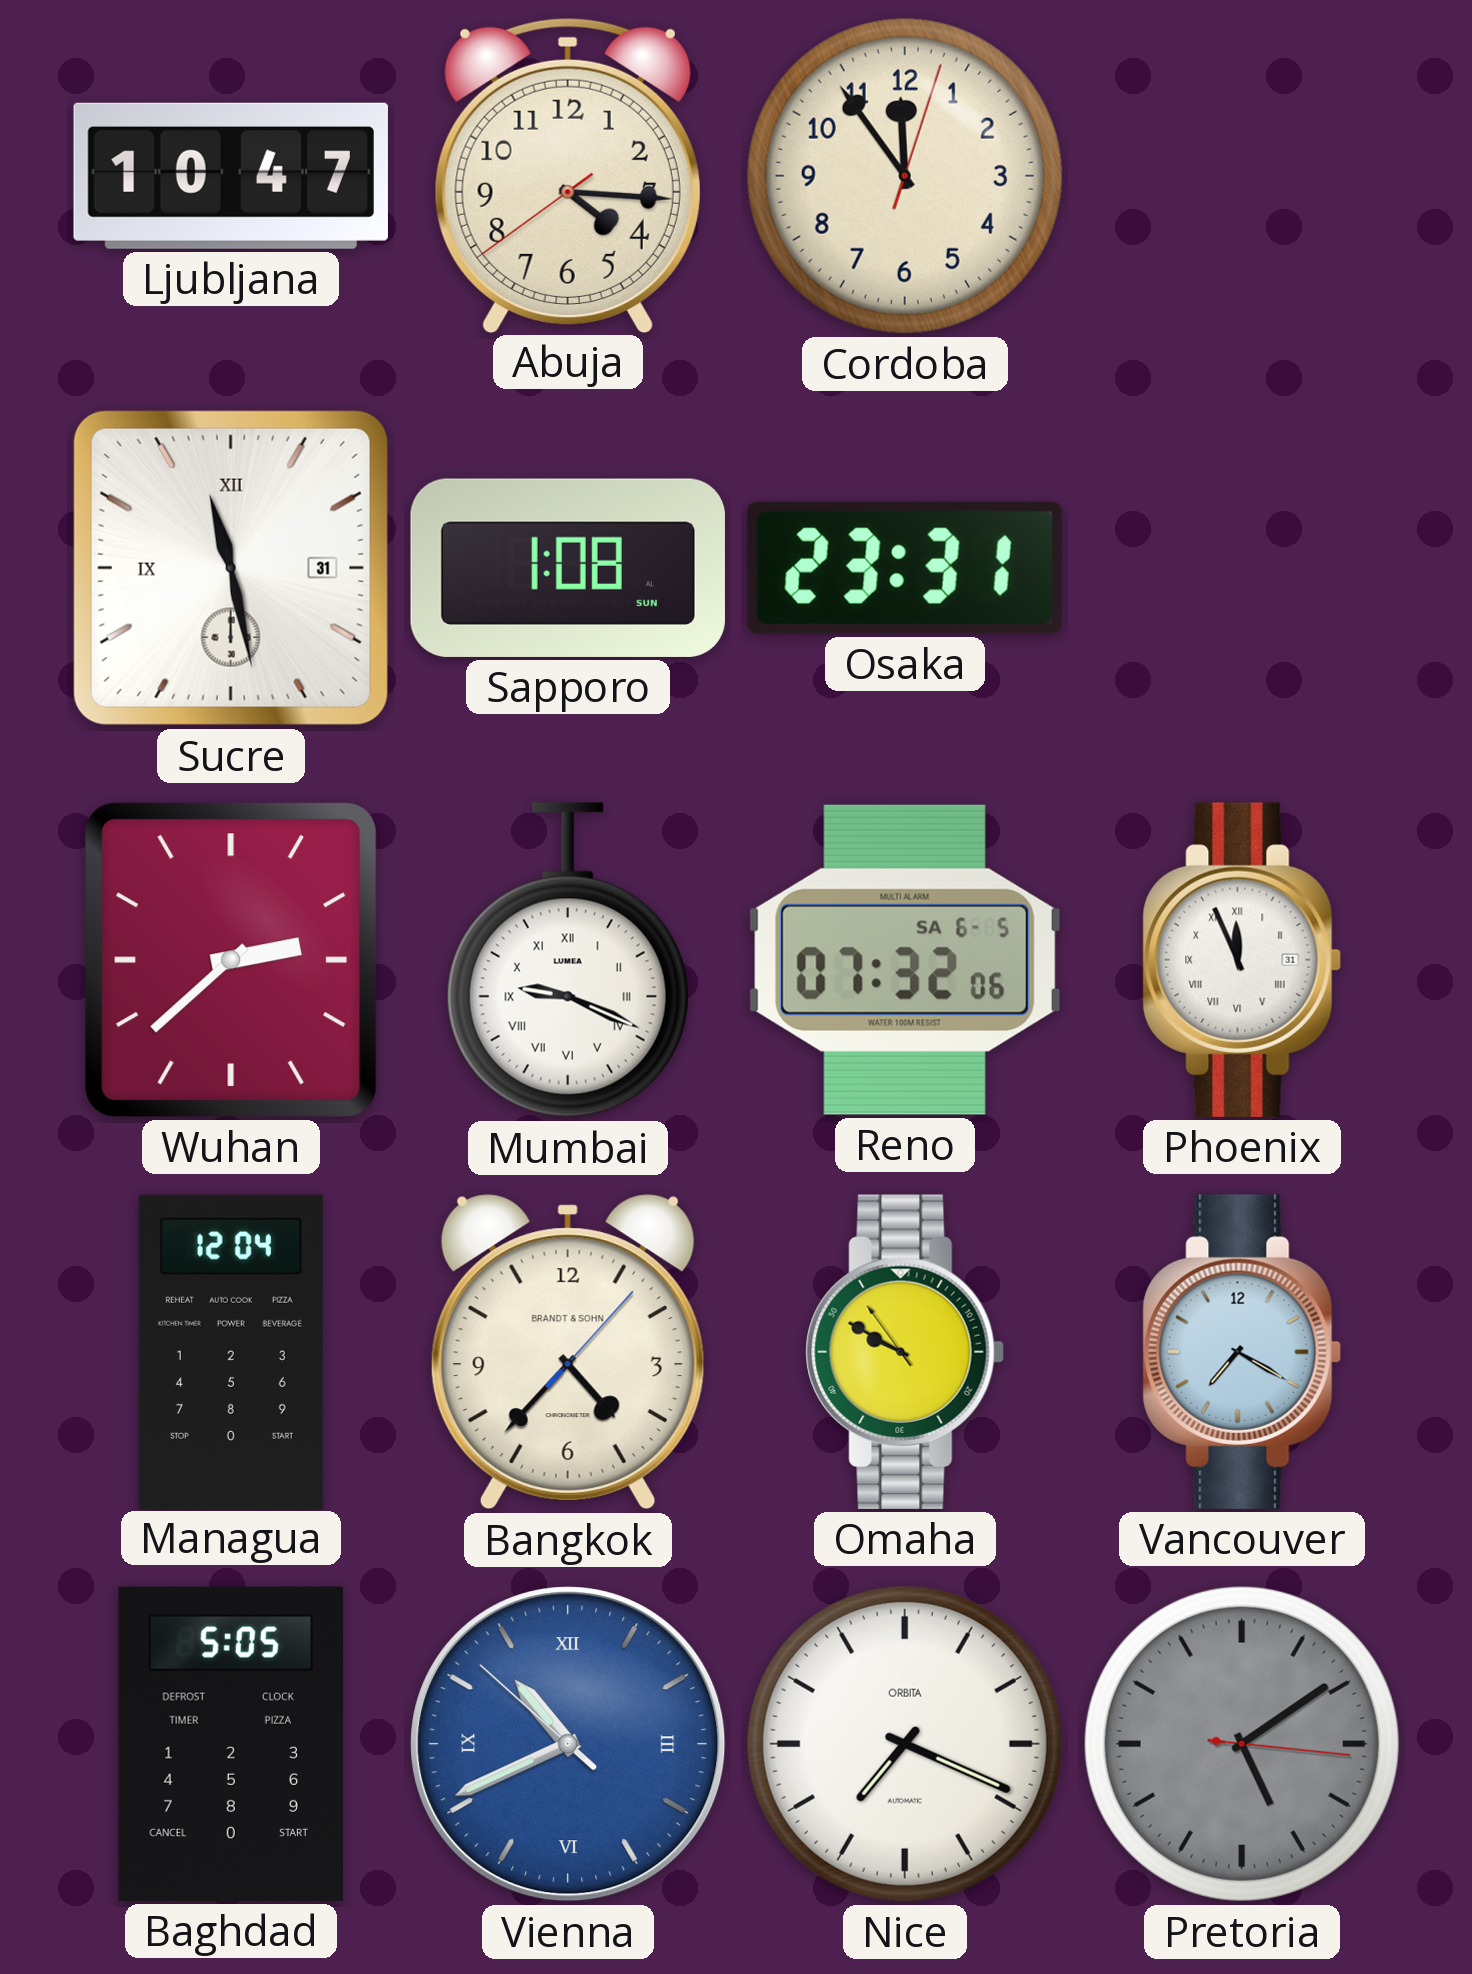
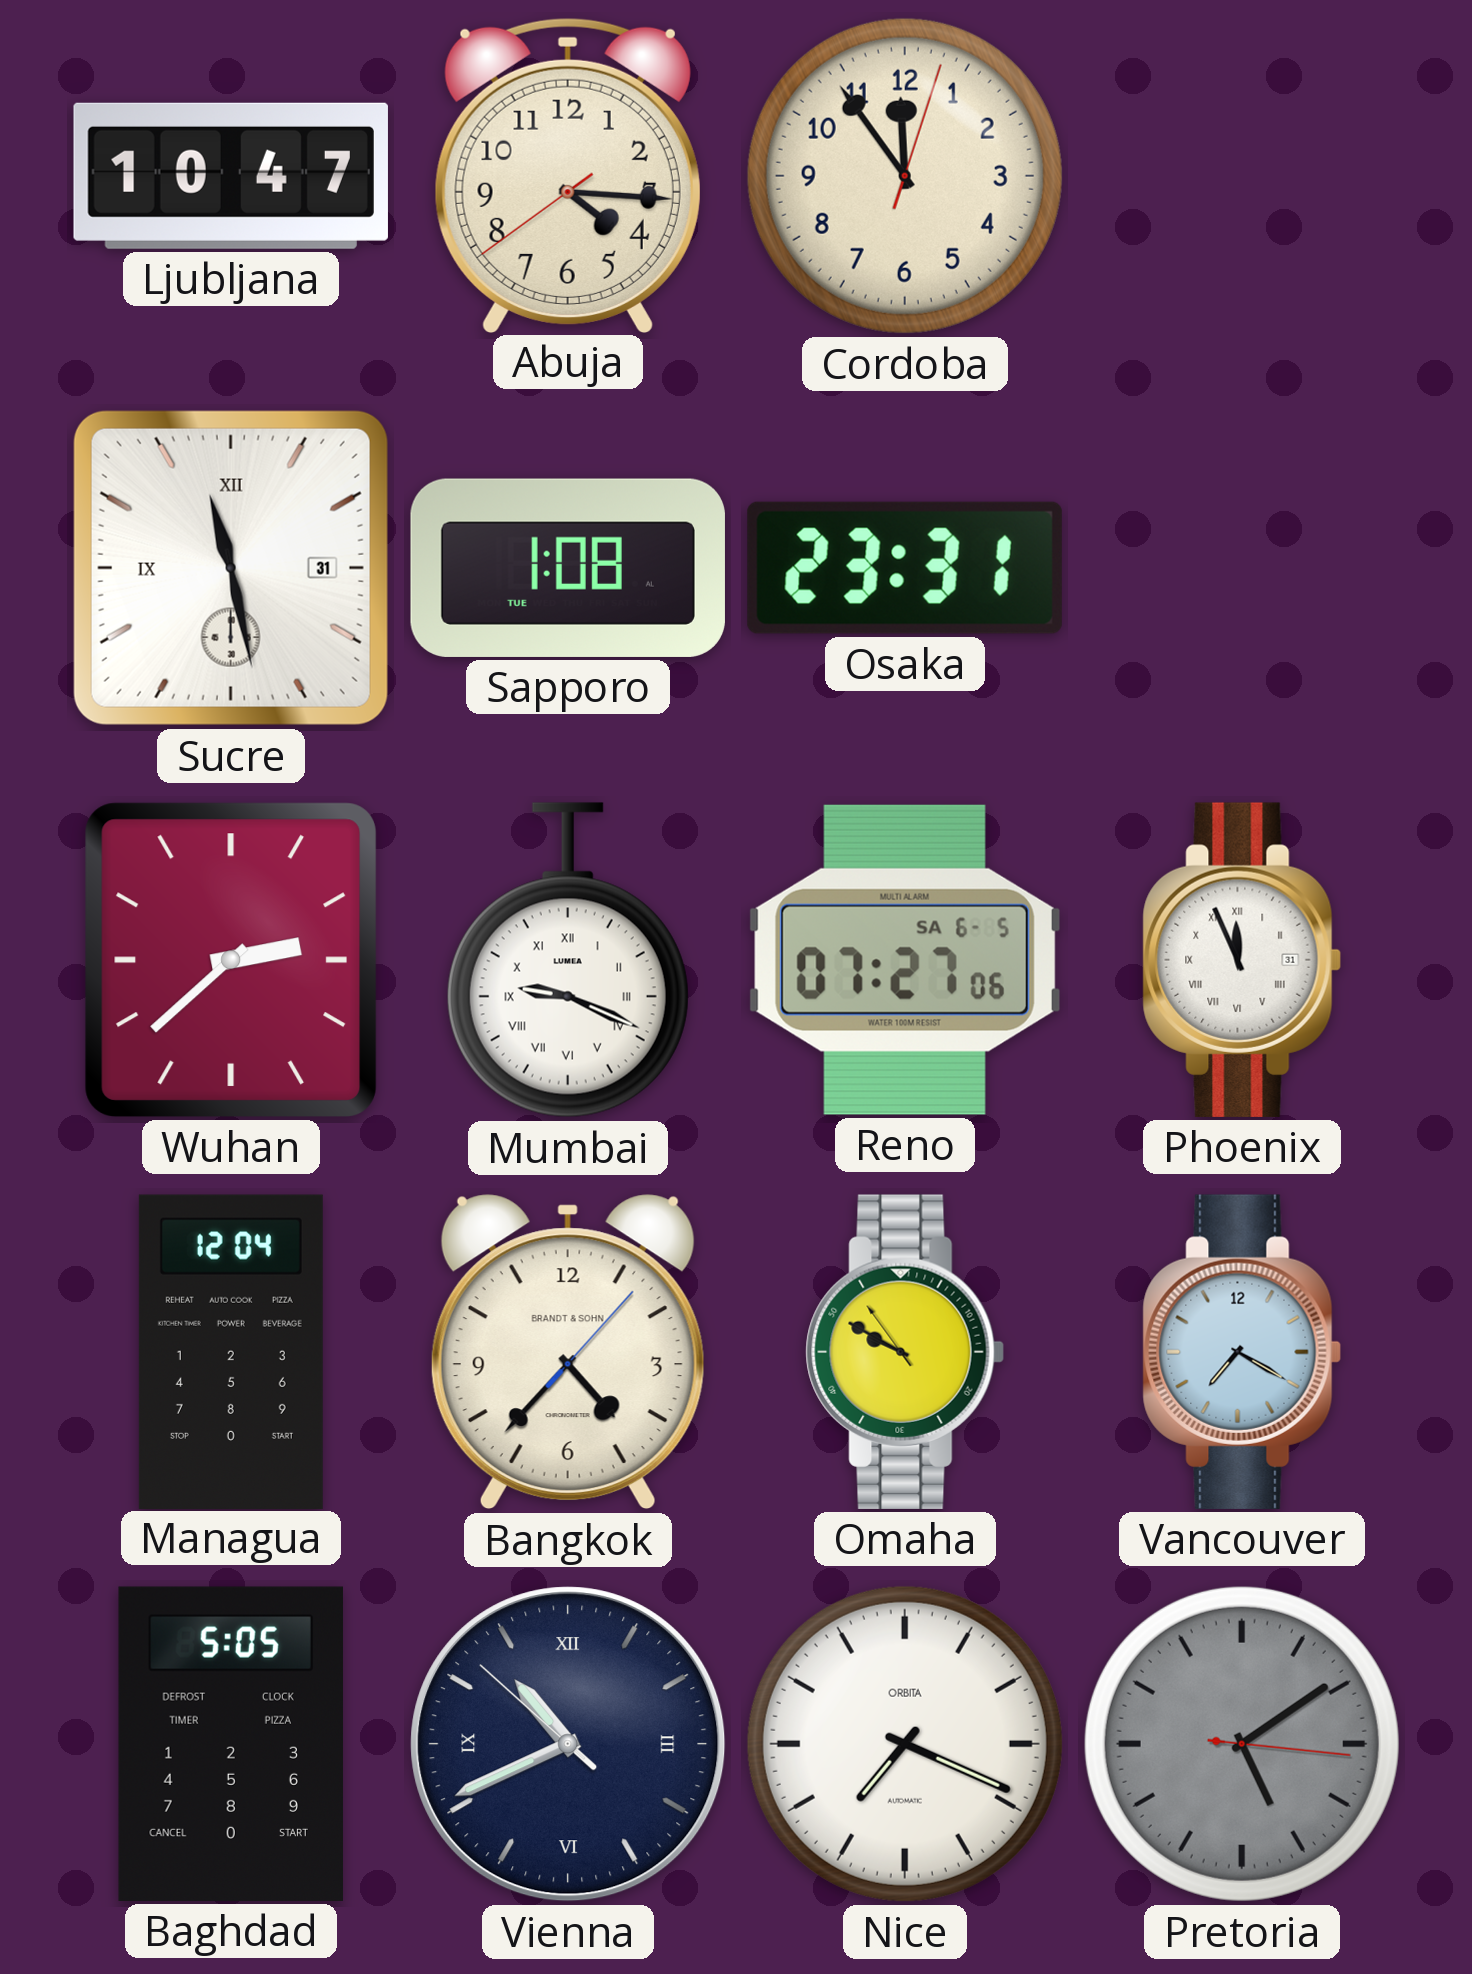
Sapporo date: SUN -> TUE (568, 568)
Reno: 07:32 -> 07:27 (905, 960)
Vienna dial: blue -> navy (568, 1744)
